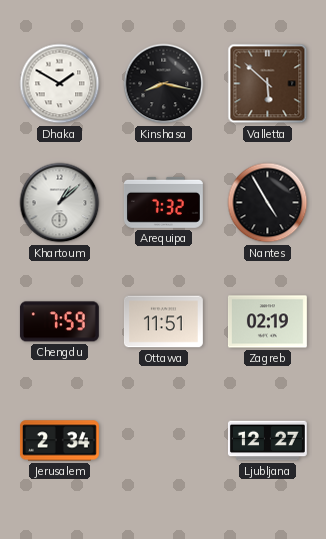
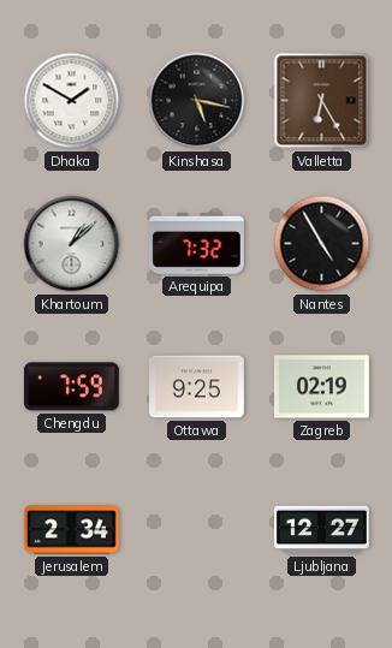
Kinshasa: 8:17 -> 5:17 (197, 101)
Valletta: 5:52 -> 6:25 (322, 101)
Ottawa: 11:51 -> 9:25 (196, 387)
